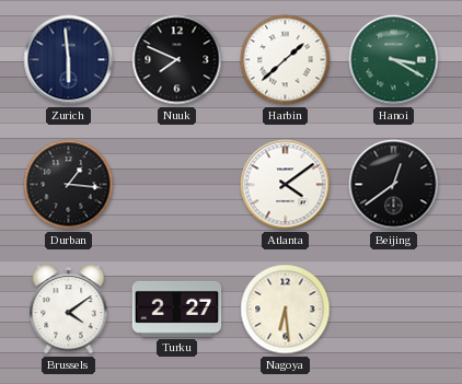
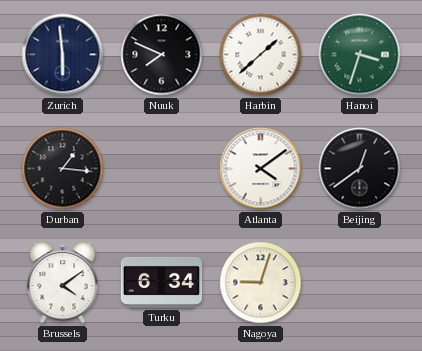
Hanoi: 3:20 -> 3:33 (360, 55)
Turku: 2:27 -> 6:34 (162, 282)
Nagoya: 6:29 -> 9:03 (261, 283)
